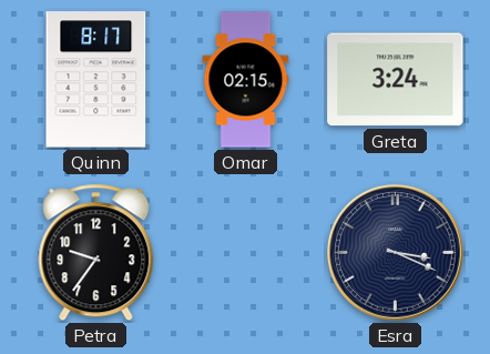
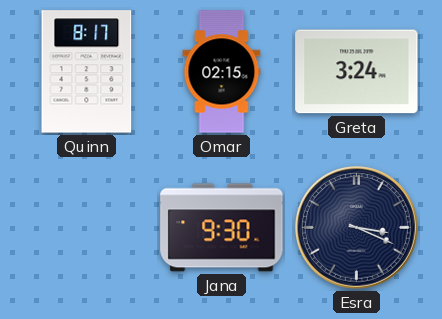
Petra: 9:36 -> none (96, 253)
Jana: none -> 9:30 (222, 228)
